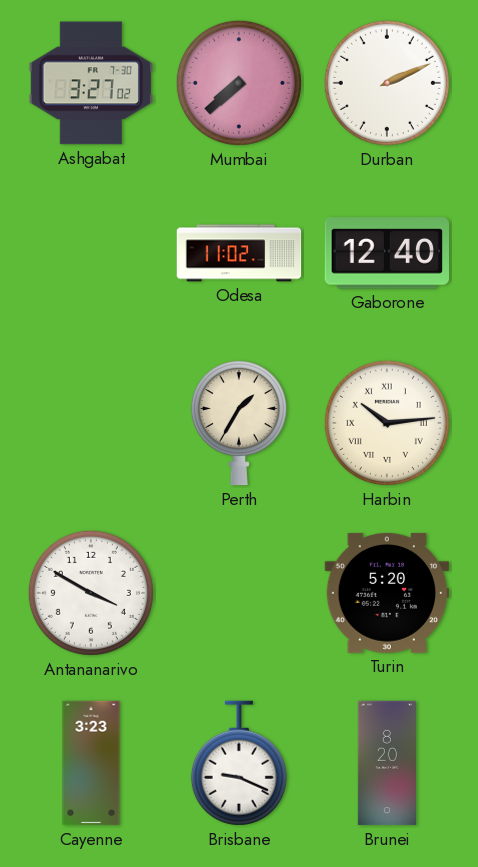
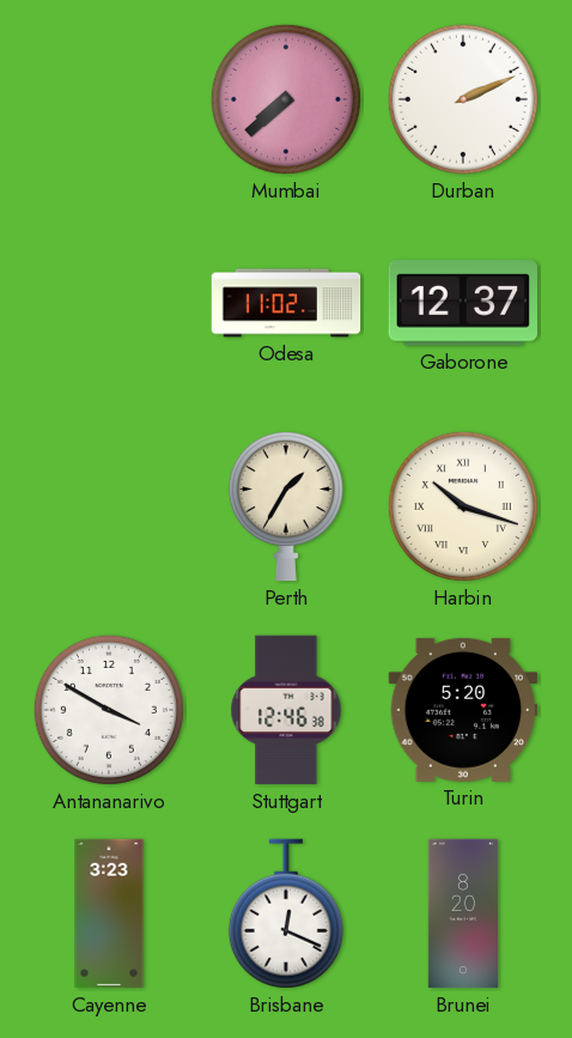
Ashgabat: 3:27 -> none (91, 83)
Gaborone: 12:40 -> 12:37 (462, 303)
Harbin: 10:14 -> 10:18 (463, 506)
Stuttgart: none -> 12:46 (286, 710)
Brisbane: 9:19 -> 12:19 (286, 913)
